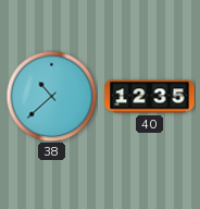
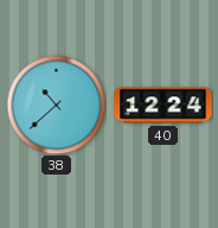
40: 12:35 -> 12:24 (163, 106)
